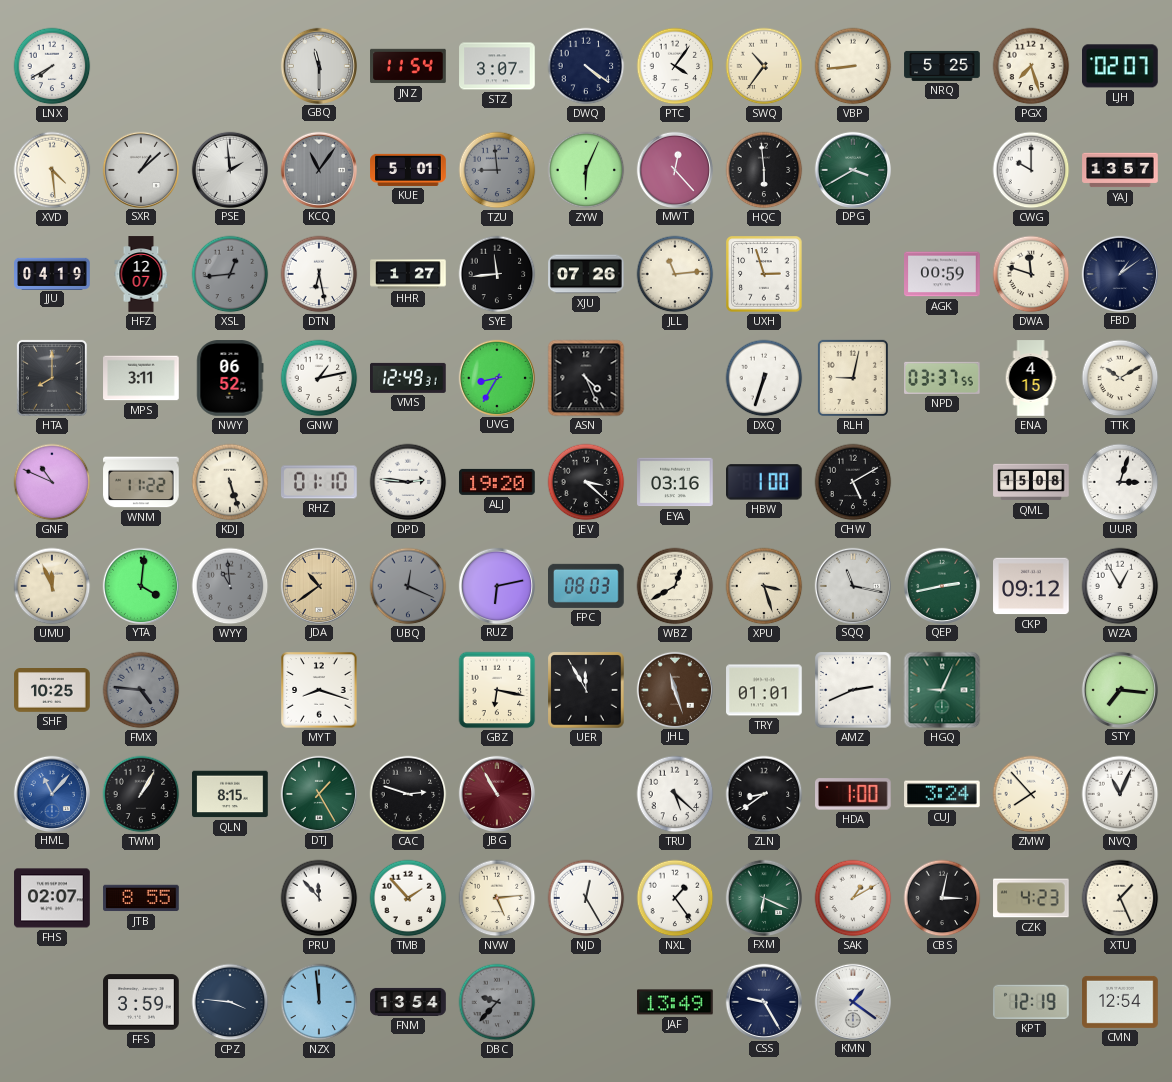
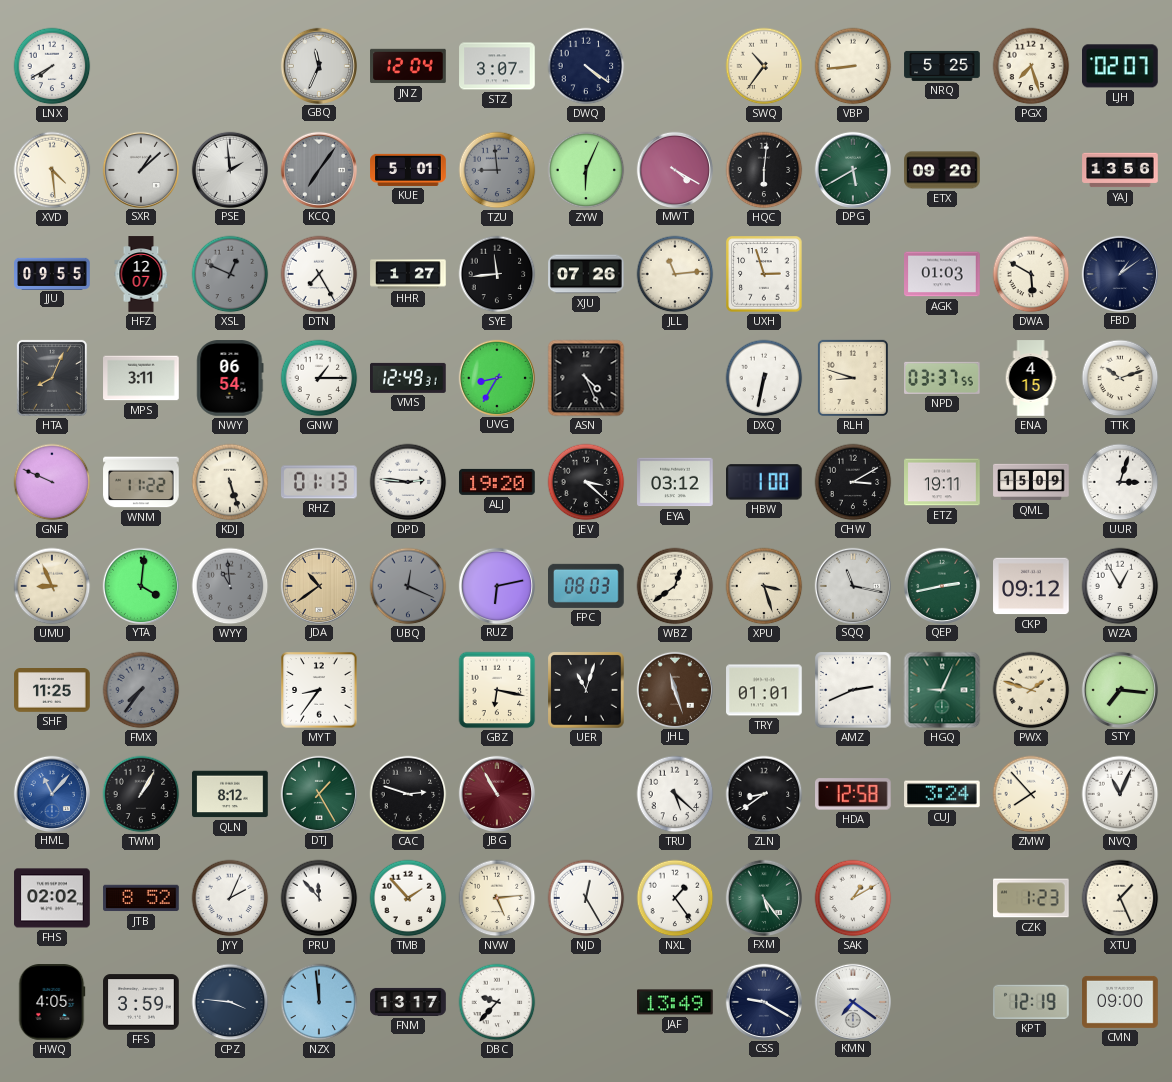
GBQ: 11:30 -> 11:34 (318, 65)
JNZ: 11:54 -> 12:04 (408, 66)
PTC: 4:06 -> none (675, 66)
KCQ: 11:06 -> 7:06 (318, 169)
MWT: 12:23 -> 4:20 (674, 169)
HQC: 5:59 -> 6:01 (764, 170)
DPG: 3:40 -> 5:40 (852, 169)
ETX: none -> 09:20 (942, 170)
CWG: 10:00 -> none (1031, 170)
YAJ: 13:57 -> 13:56 (1120, 170)
JJU: 04:19 -> 09:55 (52, 273)
XSL: 12:44 -> 12:49 (230, 274)
DTN: 6:28 -> 7:25 (319, 274)
AGK: 00:59 -> 01:03 (942, 274)
DWA: 11:48 -> 5:50 (1031, 274)
HTA: 8:00 -> 8:04 (52, 378)
NWY: 06:52 -> 06:54 (230, 378)
GNW: 1:13 -> 1:15 (319, 378)
DXQ: 6:33 -> 6:32 (764, 378)
RLH: 9:02 -> 8:48 (853, 378)
TTK: 10:10 -> 10:12 (1120, 378)
GNF: 10:49 -> 9:49 (52, 482)
RHZ: 01:10 -> 01:13 (319, 482)
EYA: 03:16 -> 03:12 (675, 482)
CHW: 5:10 -> 3:10 (853, 482)
ETZ: none -> 19:11 (942, 482)
QML: 15:08 -> 15:09 (1031, 482)
UMU: 11:56 -> 8:56 (52, 586)
WBZ: 12:40 -> 12:39 (675, 586)
SHF: 10:25 -> 11:25 (52, 690)
FMX: 4:46 -> 7:36 (141, 690)
MYT: 8:18 -> 8:36 (319, 690)
UER: 11:55 -> 11:03 (586, 690)
PWX: none -> 1:48 (1031, 690)
QLN: 8:15 -> 8:12 (230, 794)
HDA: 1:00 -> 12:58 (854, 794)
FHS: 02:07 -> 02:02 (52, 898)
JTB: 8:55 -> 8:52 (141, 898)
JYY: none -> 2:04 (230, 898)
FXM: 6:19 -> 5:24 (763, 897)
CBS: 3:02 -> none (942, 898)
CZK: 4:23 -> 1:23 (1031, 898)
HWQ: none -> 4:05 (52, 1002)
FNM: 13:54 -> 13:17 (408, 1002)
DBC dial: grey -> white (497, 1002)
CSS: 9:25 -> 9:20 (763, 1001)
KMN: 1:21 -> 7:21 (852, 1001)
CMN: 12:54 -> 09:00 (1120, 1002)
